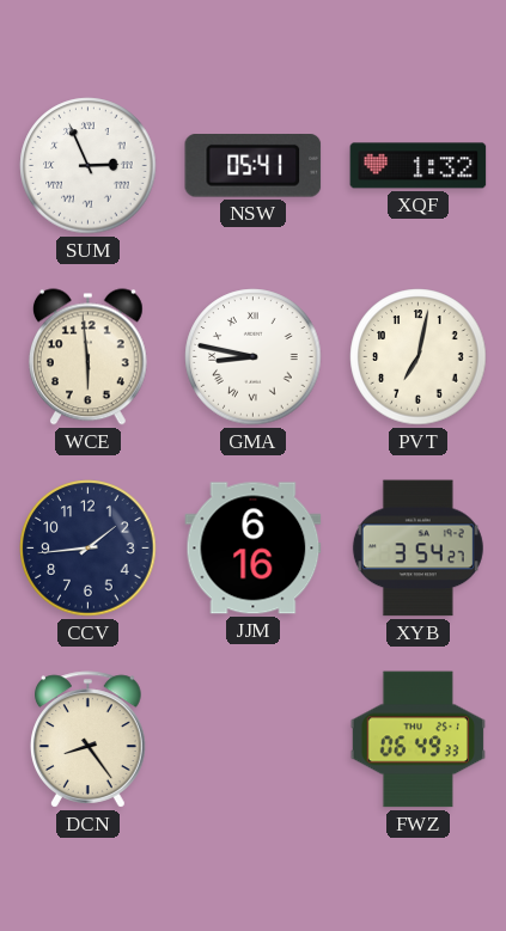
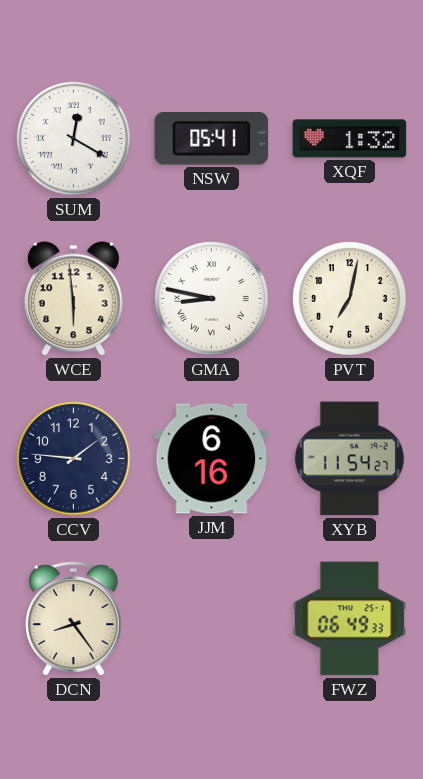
SUM: 2:56 -> 12:20 (74, 139)
CCV: 1:44 -> 1:46 (74, 459)
XYB: 3:54 -> 11:54 (349, 459)
